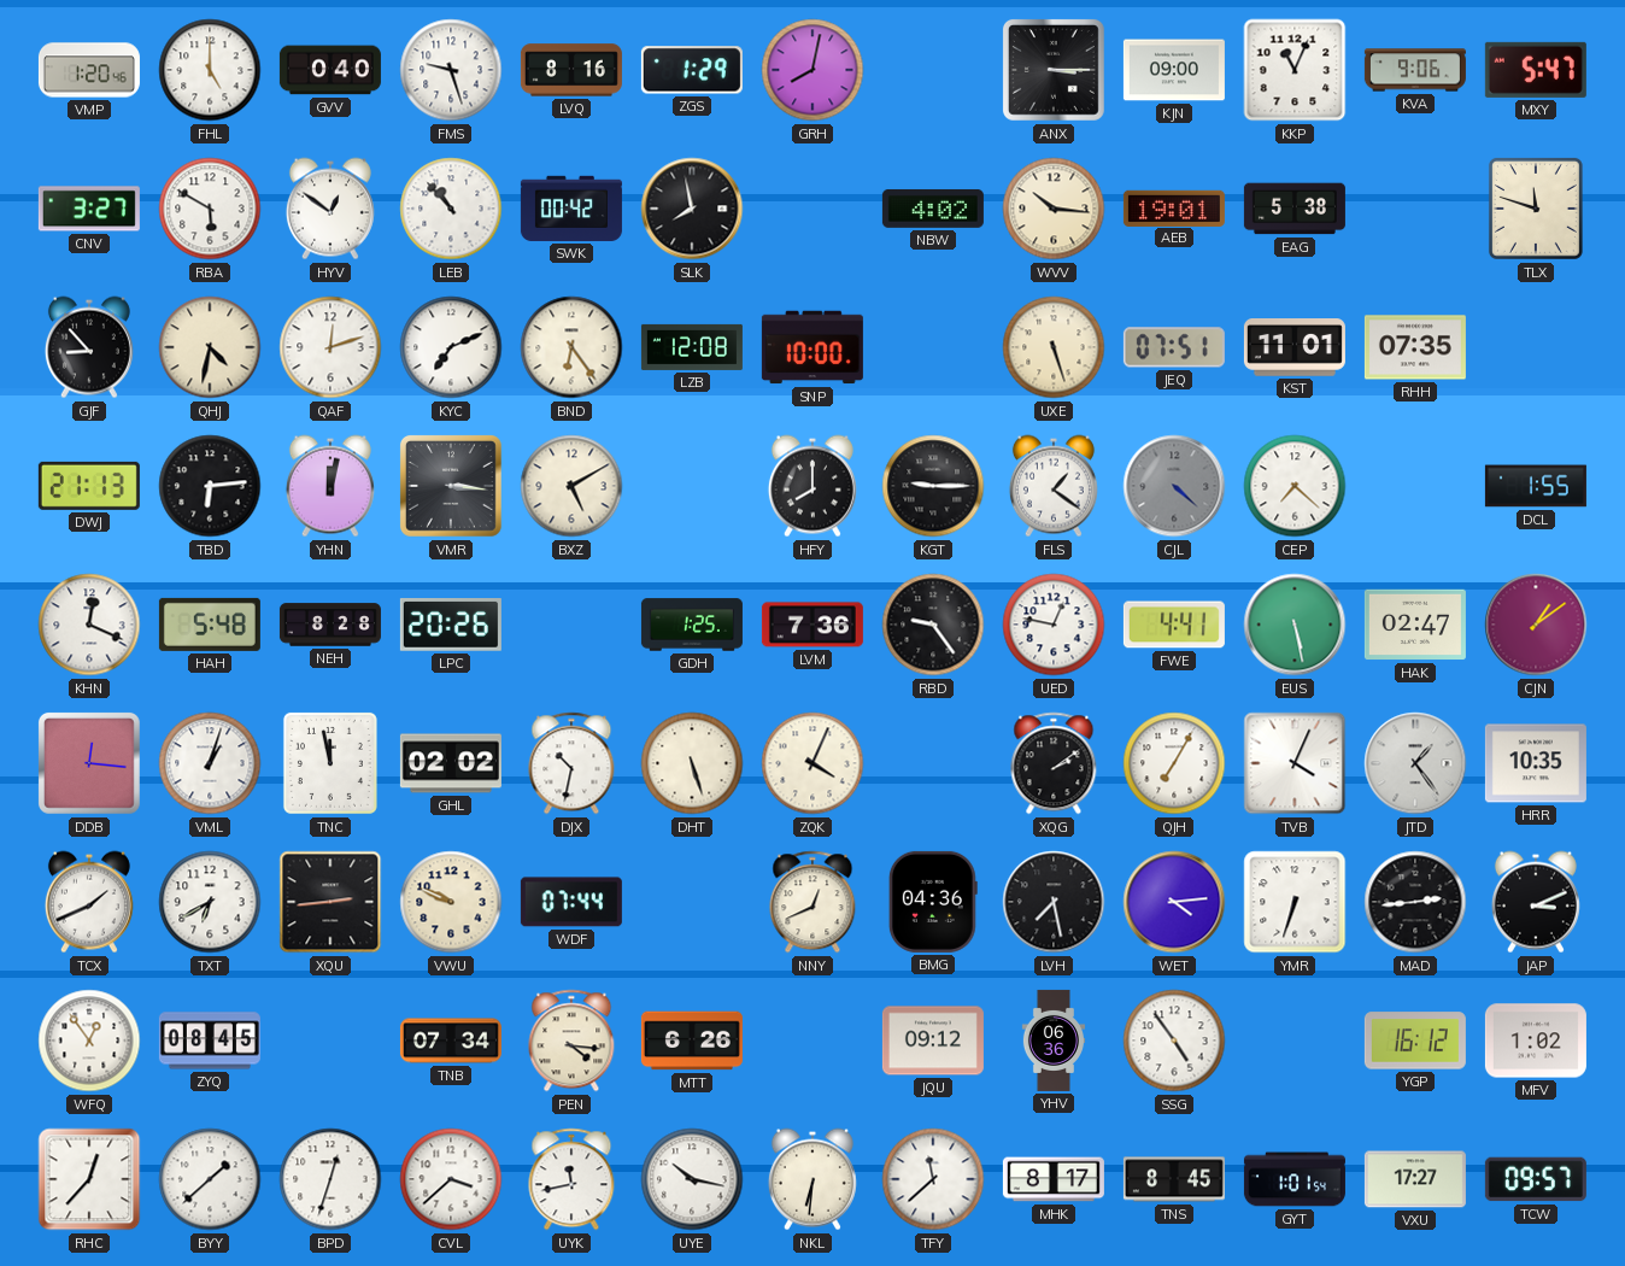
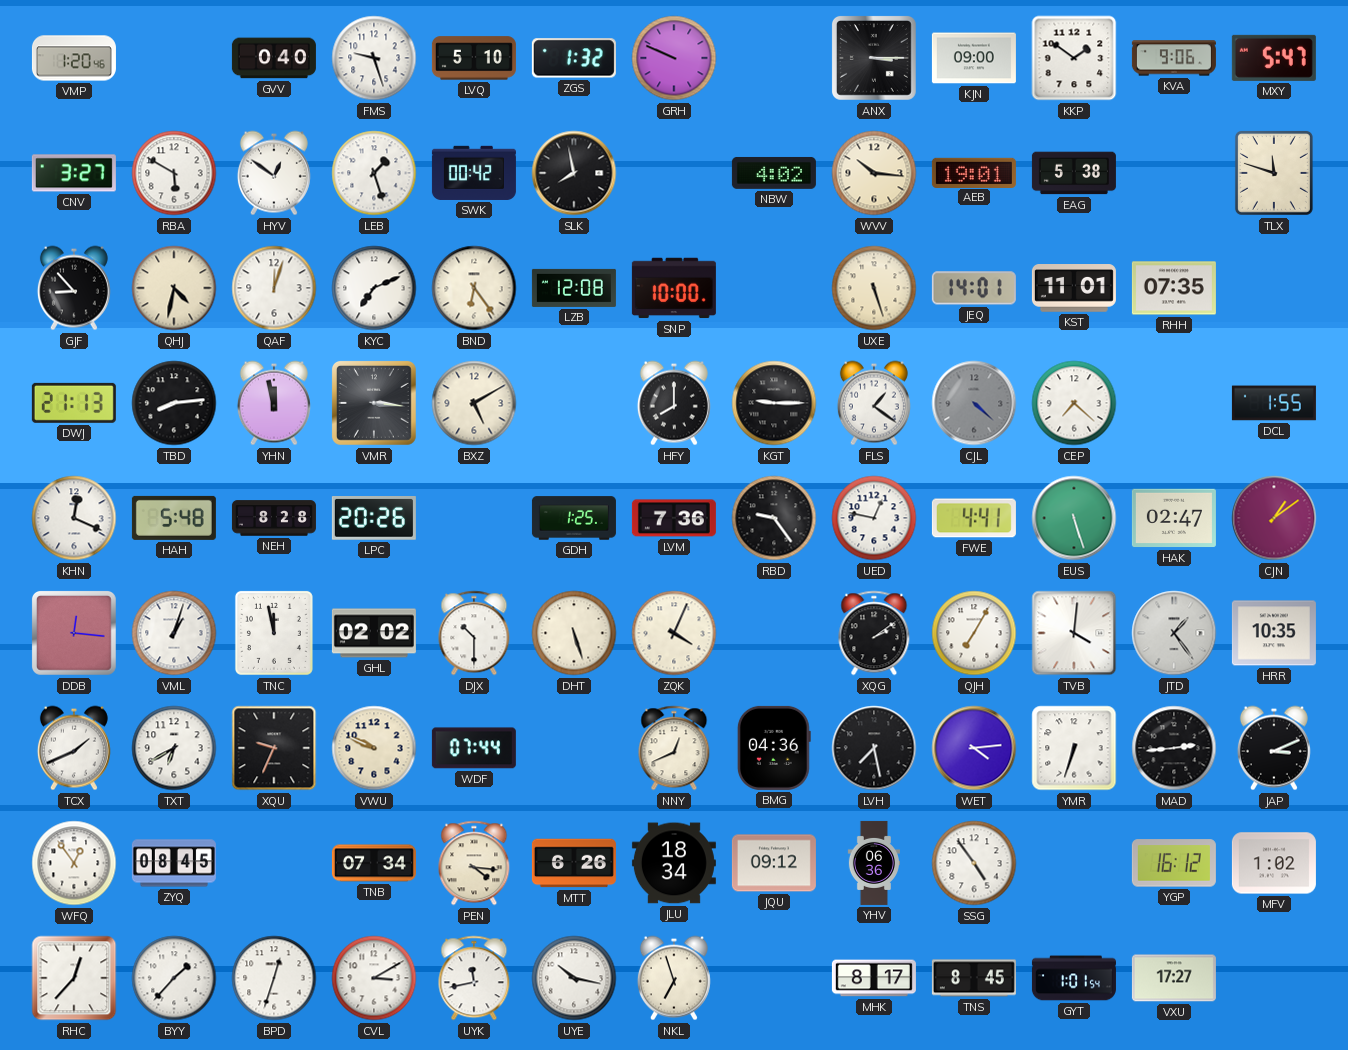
FHL: 5:00 -> none (210, 70)
LVQ: 8:16 -> 5:10 (474, 58)
ZGS: 1:29 -> 1:32 (574, 58)
GRH: 8:02 -> 9:49 (674, 58)
KKP: 11:04 -> 1:51 (1074, 58)
LEB: 10:53 -> 1:27 (374, 173)
QAF: 12:12 -> 12:03 (274, 288)
JEQ: 07:51 -> 14:01 (974, 288)
TBD: 6:14 -> 8:14 (174, 403)
YHN: 12:02 -> 11:58 (274, 403)
EUS: 5:28 -> 5:27 (1074, 518)
DJX: 10:32 -> 10:30 (474, 633)
TVB: 4:04 -> 4:01 (1074, 633)
XQU: 2:44 -> 9:34 (274, 748)
JLU: none -> 18:34 (674, 863)
BYY: 1:38 -> 1:37 (174, 978)
CVL: 3:38 -> 3:10 (374, 978)
NKL: 6:31 -> 6:57 (674, 978)
TFY: 11:38 -> none (933, 1179)
TCW: 09:57 -> none (1536, 1179)
